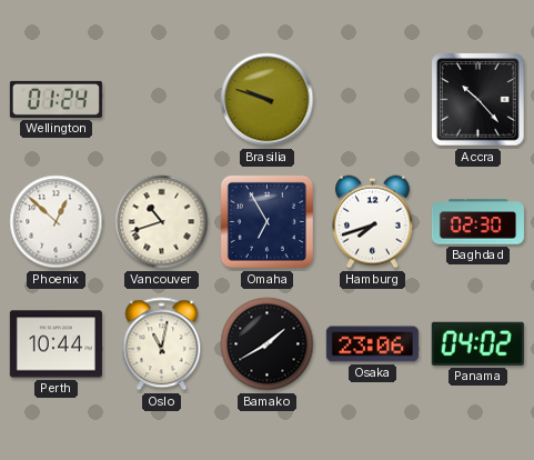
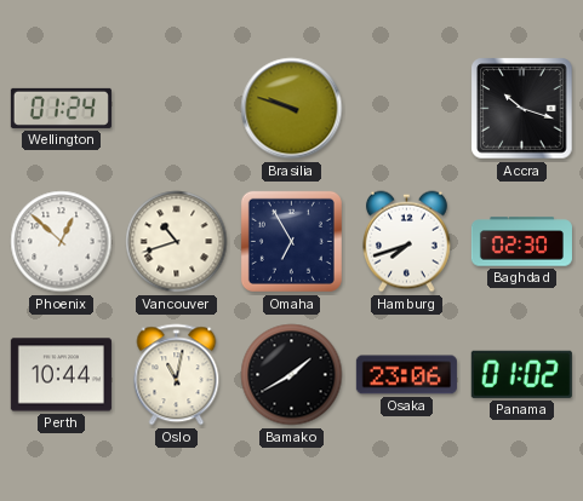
Accra: 10:23 -> 10:18 (522, 109)
Panama: 04:02 -> 01:02 (521, 374)
